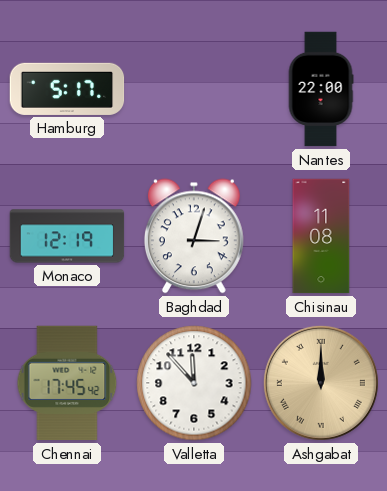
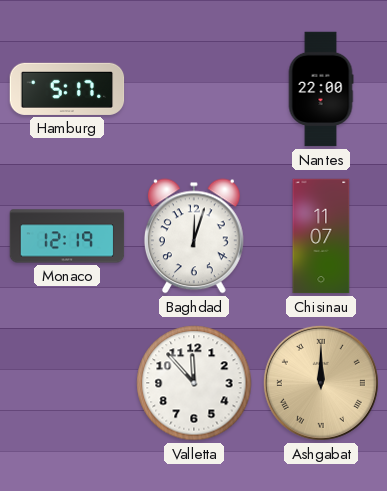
Baghdad: 3:03 -> 12:03 (194, 236)
Chisinau: 11:08 -> 11:07 (321, 236)
Chennai: 17:45 -> none (67, 383)
